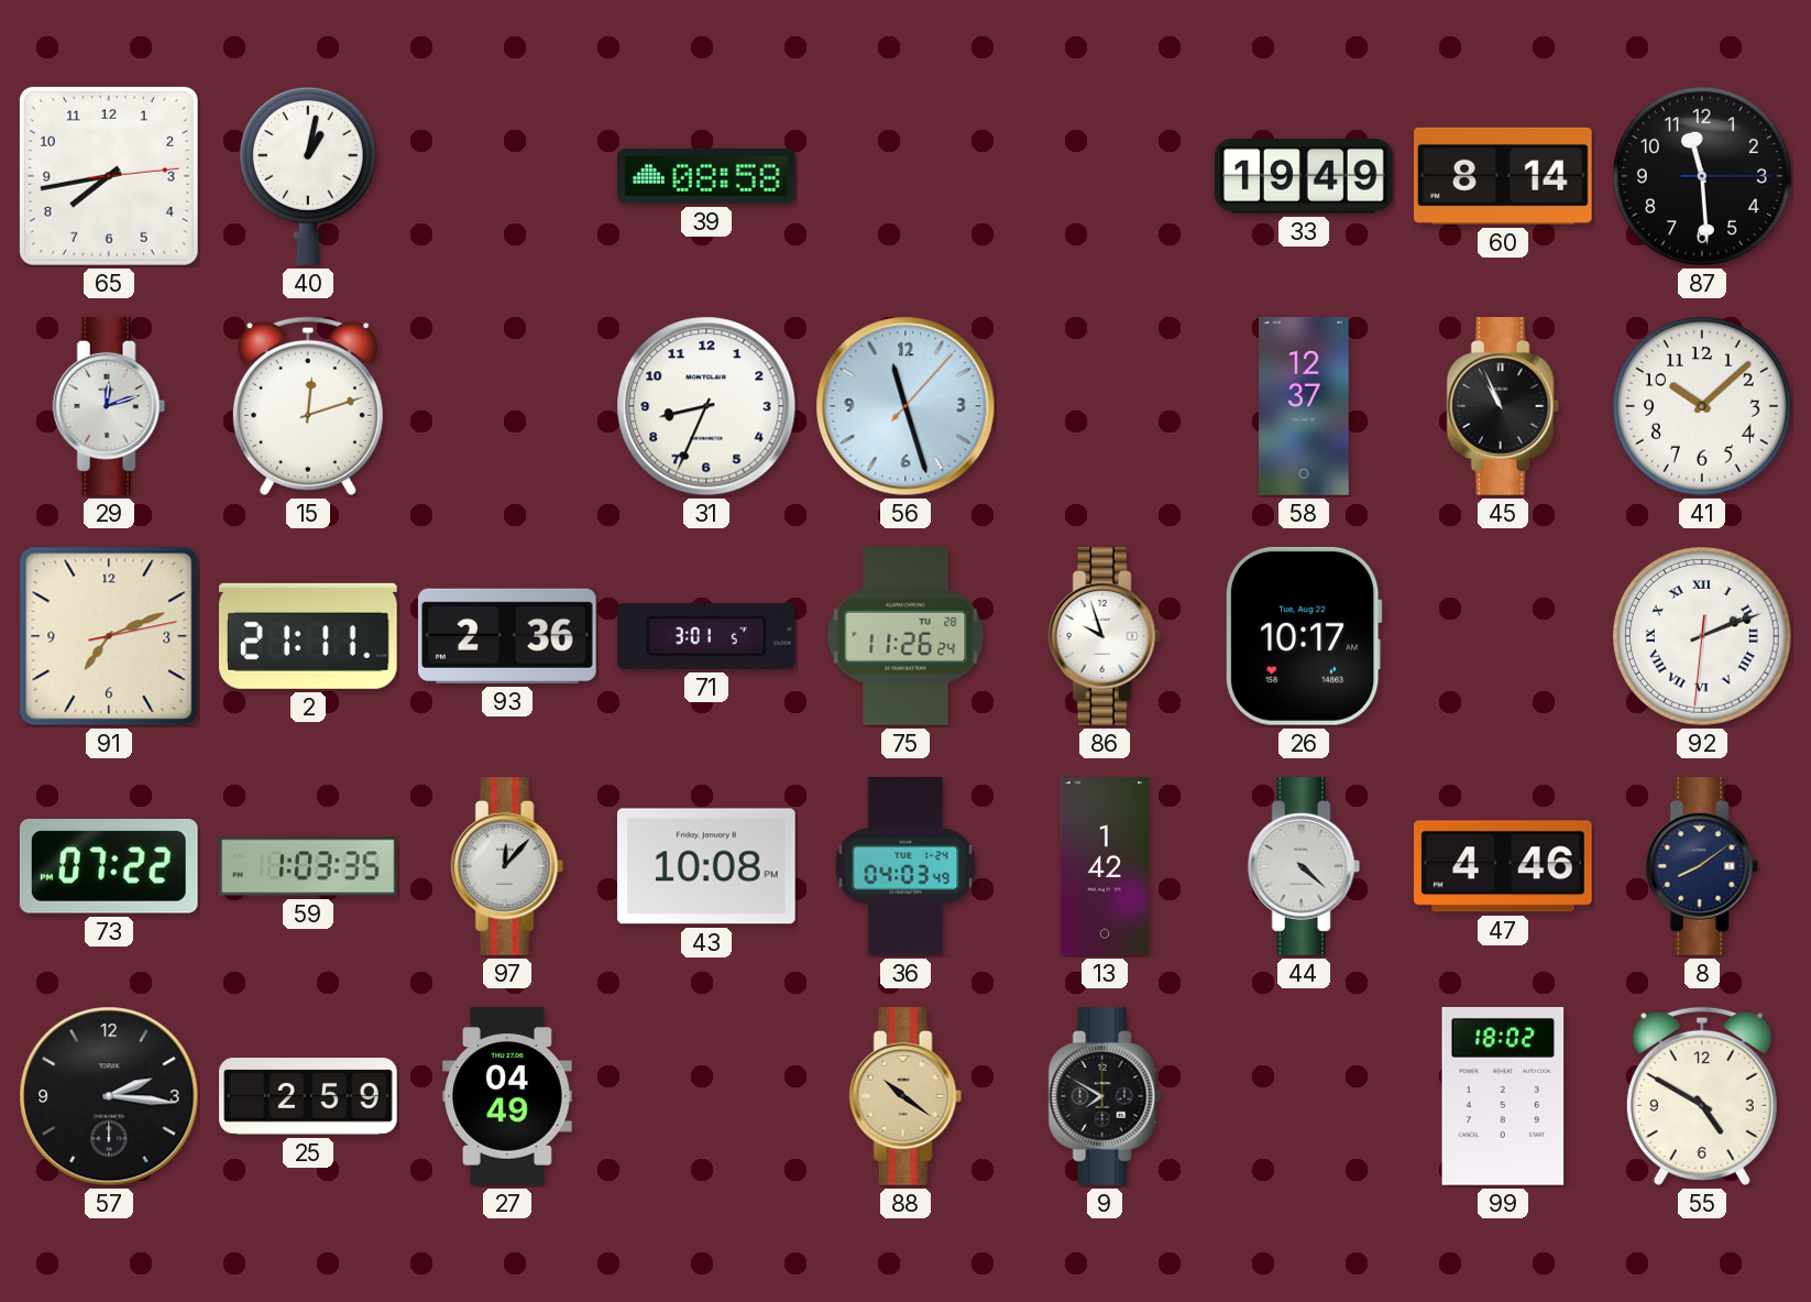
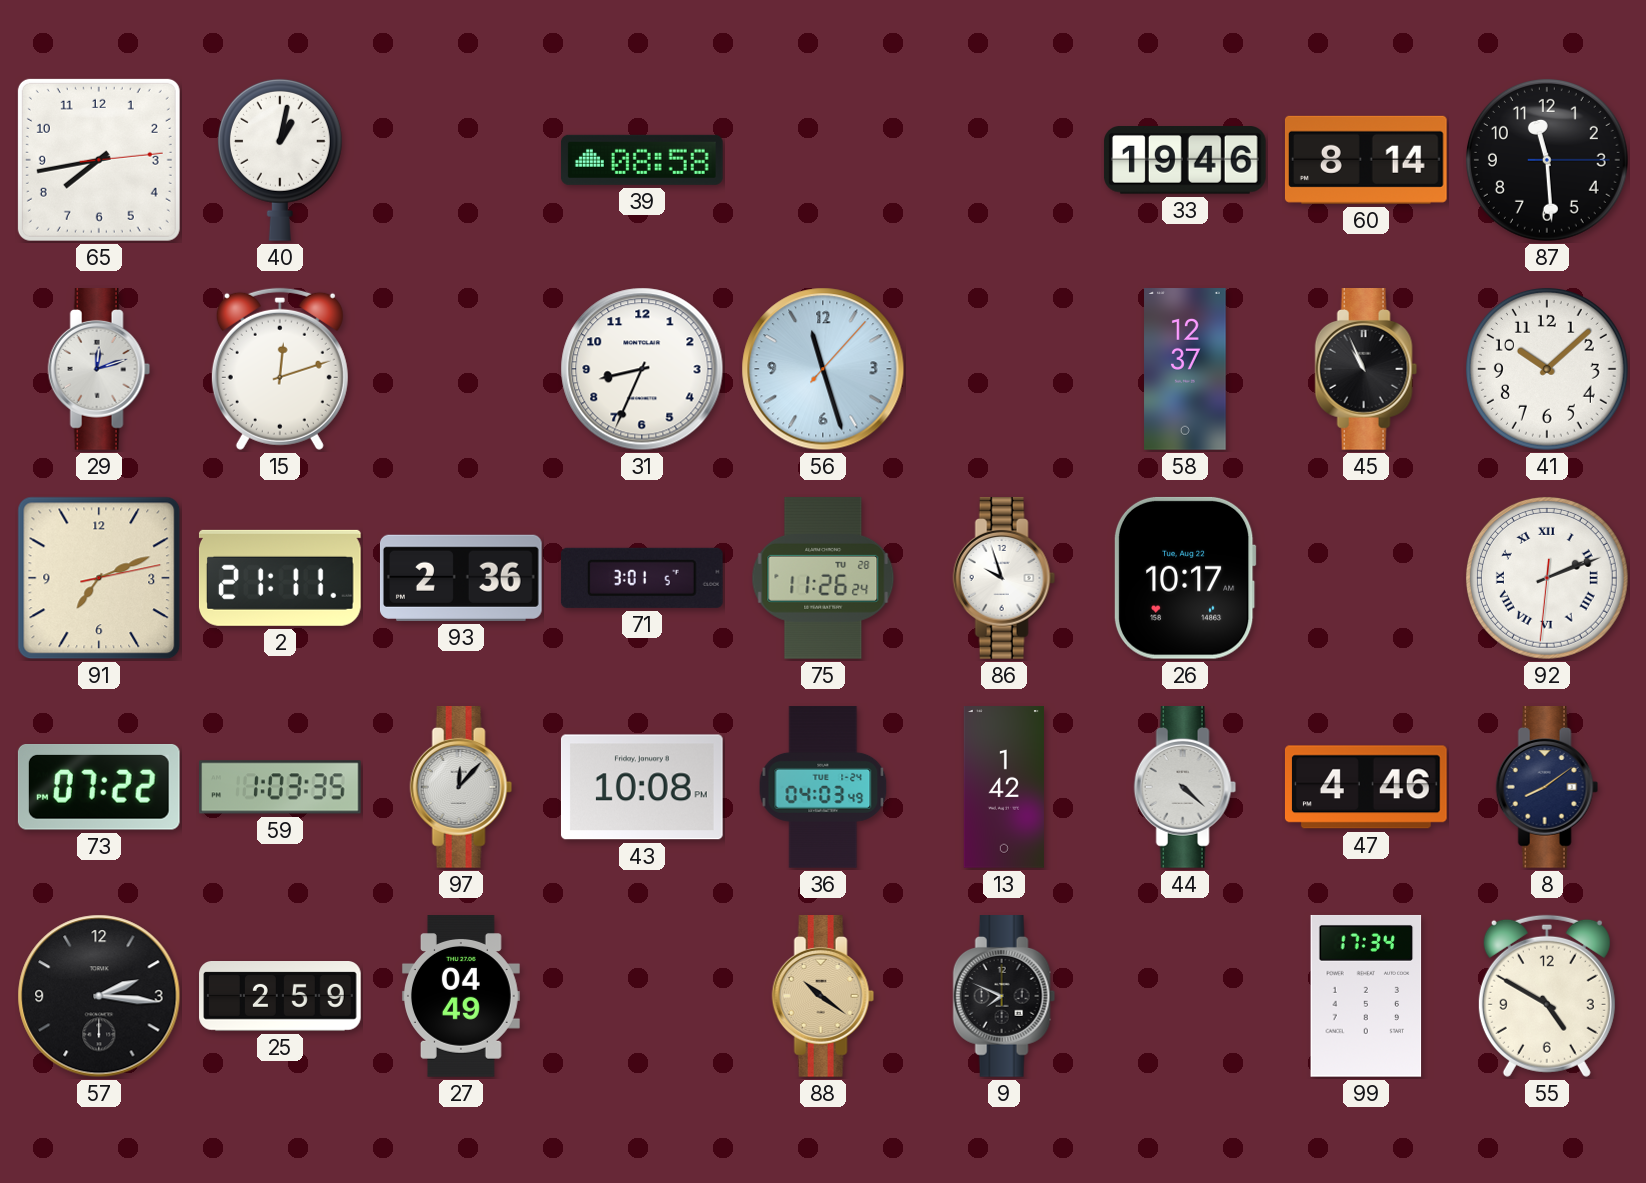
33: 19:49 -> 19:46 (1185, 161)
9: 7:50 -> 7:49 (1004, 997)
99: 18:02 -> 17:34 (1366, 996)
